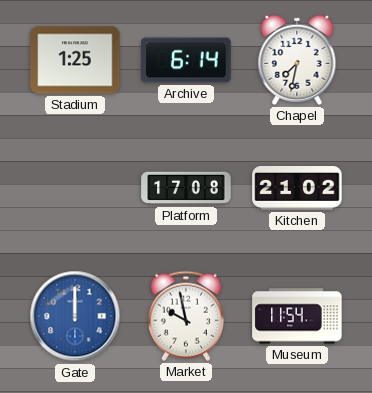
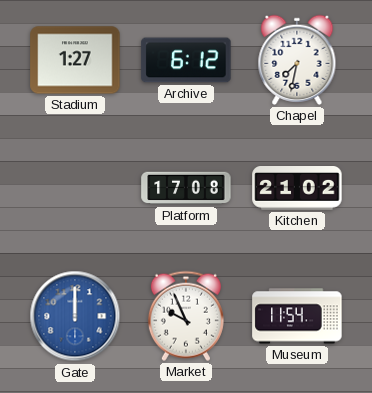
Stadium: 1:25 -> 1:27 (75, 60)
Archive: 6:14 -> 6:12 (186, 60)
Market: 9:58 -> 9:56 (186, 316)
